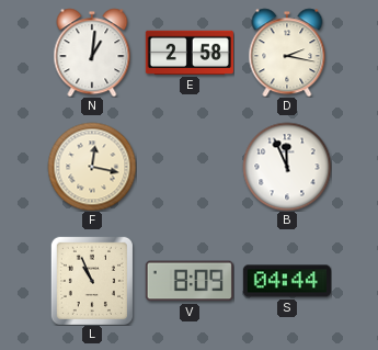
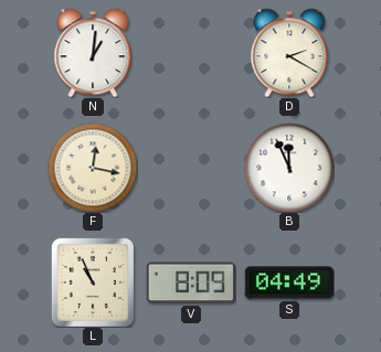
E: 2:58 -> none (190, 53)
D: 2:17 -> 2:20 (289, 53)
S: 04:44 -> 04:49 (289, 282)
